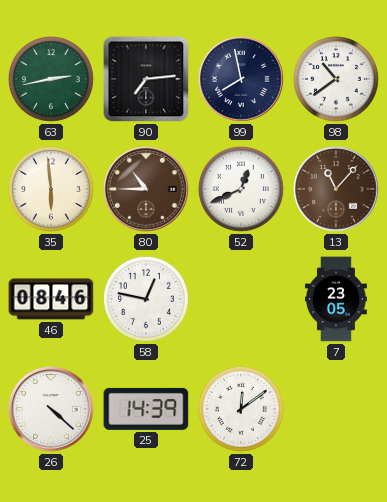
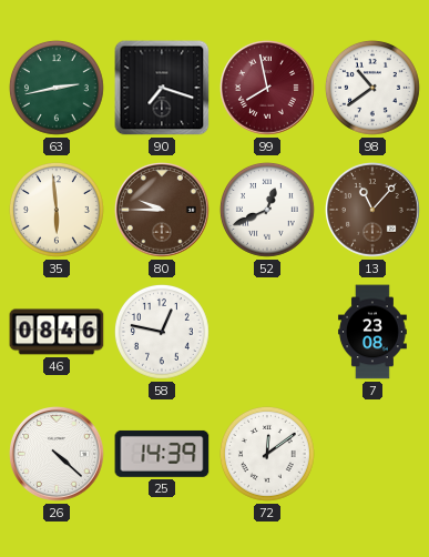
90: 7:14 -> 7:18 (162, 88)
99 dial: navy -> burgundy (268, 89)
80: 10:45 -> 9:45 (163, 211)
7: 23:05 -> 23:08 (372, 332)
